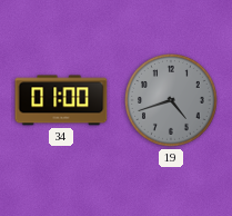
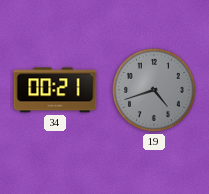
34: 01:00 -> 00:21 (55, 90)
